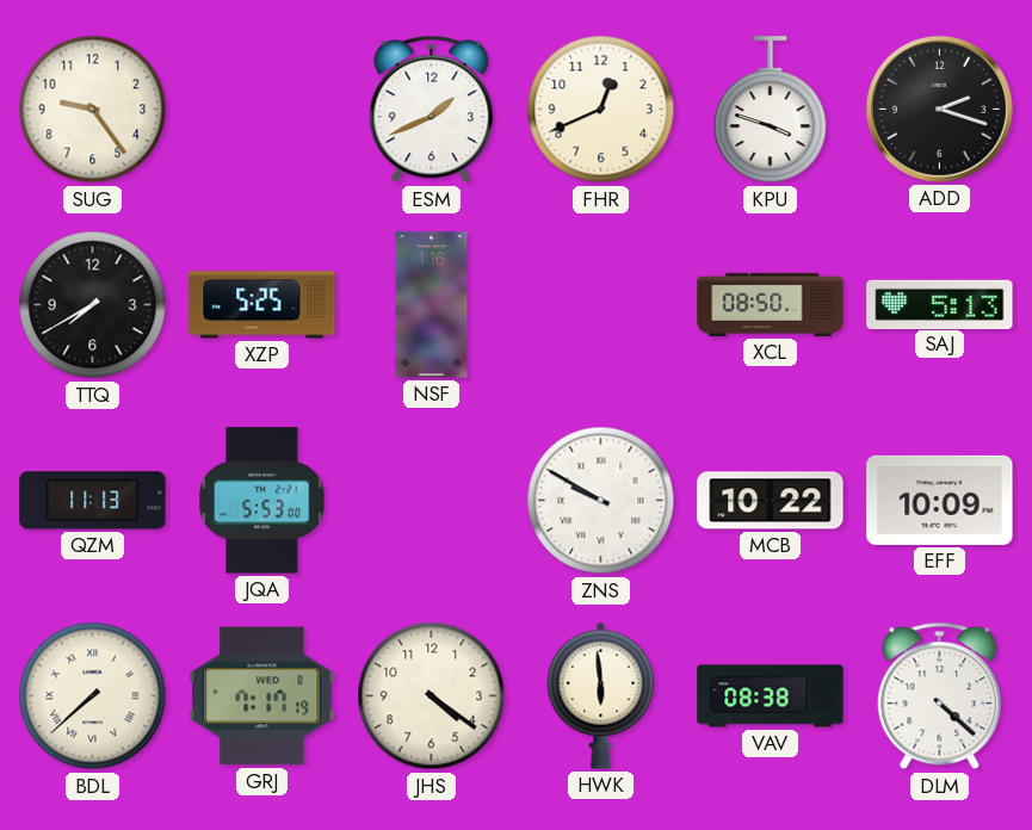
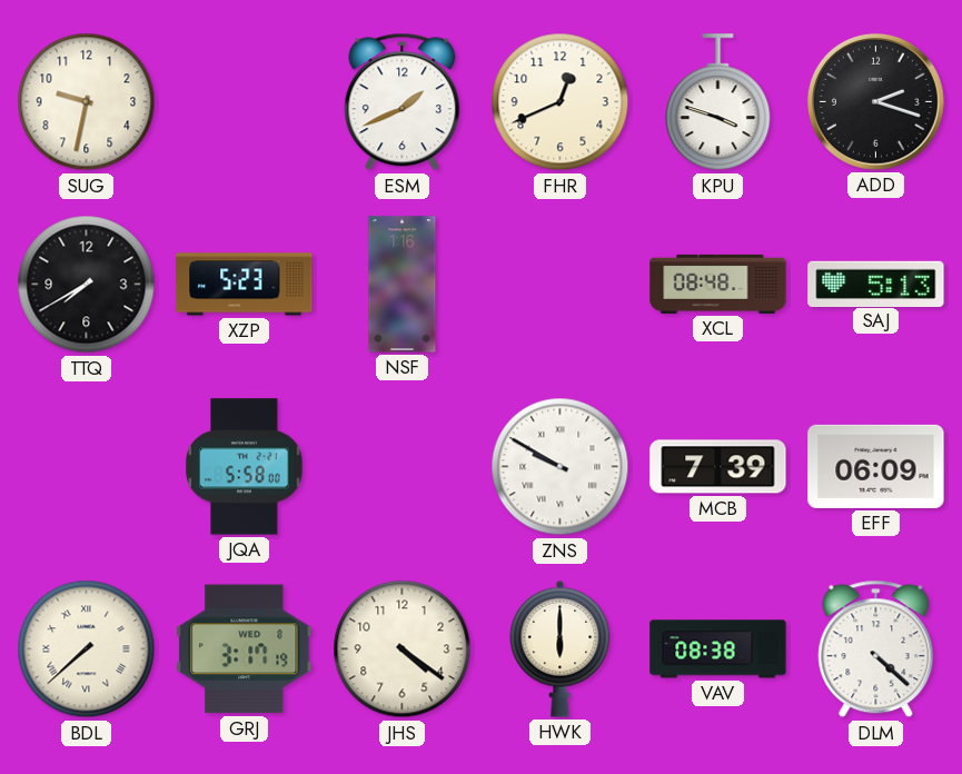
SUG: 9:24 -> 9:32 (87, 102)
XZP: 5:25 -> 5:23 (245, 285)
XCL: 08:50 -> 08:48 (718, 284)
QZM: 11:13 -> none (93, 501)
JQA: 5:53 -> 5:58 (245, 467)
MCB: 10:22 -> 7:39 (718, 467)
EFF: 10:09 -> 06:09 (876, 466)
GRJ: 7:17 -> 3:17 (245, 649)
HWK: 5:59 -> 6:00 (561, 648)
